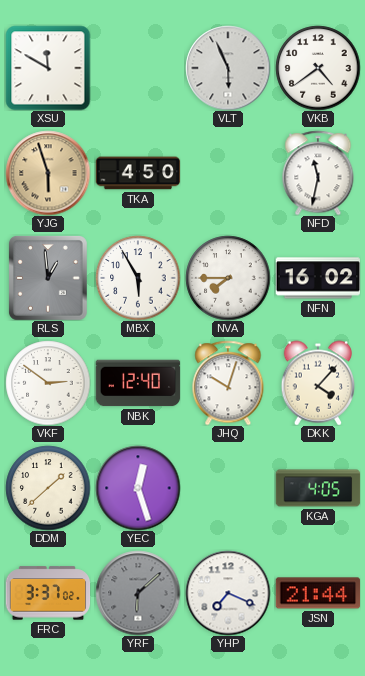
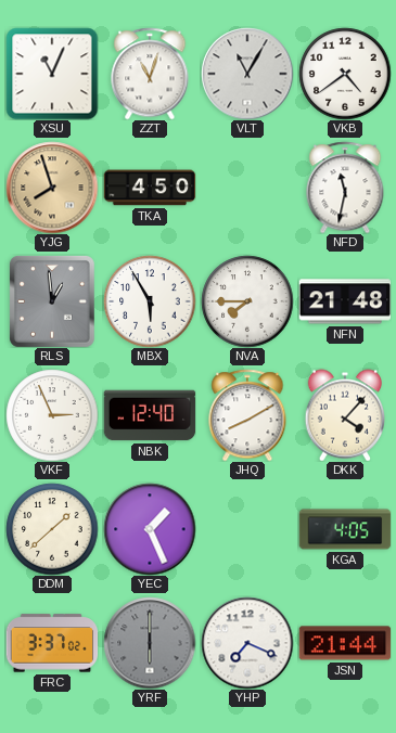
XSU: 11:50 -> 11:04 (52, 74)
ZZT: none -> 11:03 (150, 74)
VLT: 5:56 -> 11:05 (247, 74)
YJG: 5:57 -> 7:57 (52, 188)
NFN: 16:02 -> 21:48 (345, 301)
VKF: 2:51 -> 2:56 (52, 415)
JHQ: 10:03 -> 8:10 (247, 415)
YEC: 12:27 -> 1:26 (150, 529)
YRF: 6:08 -> 6:00 (150, 643)
